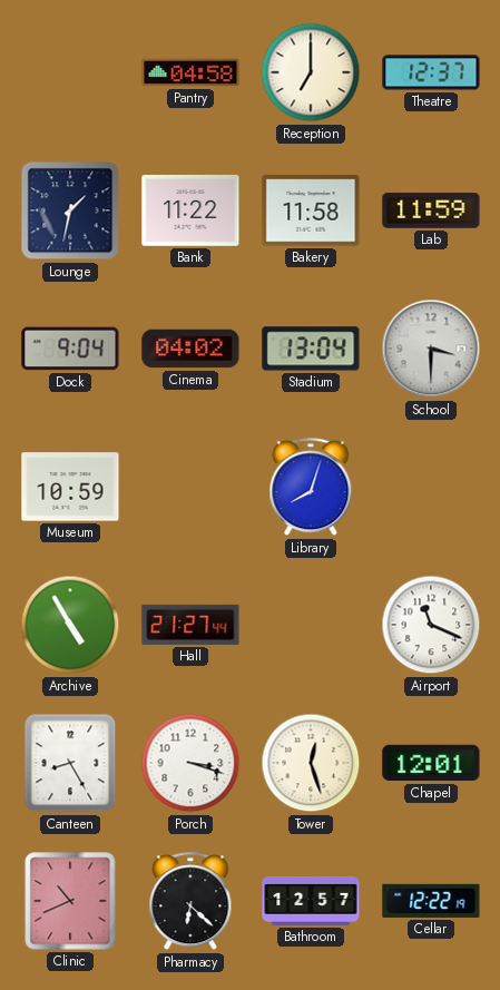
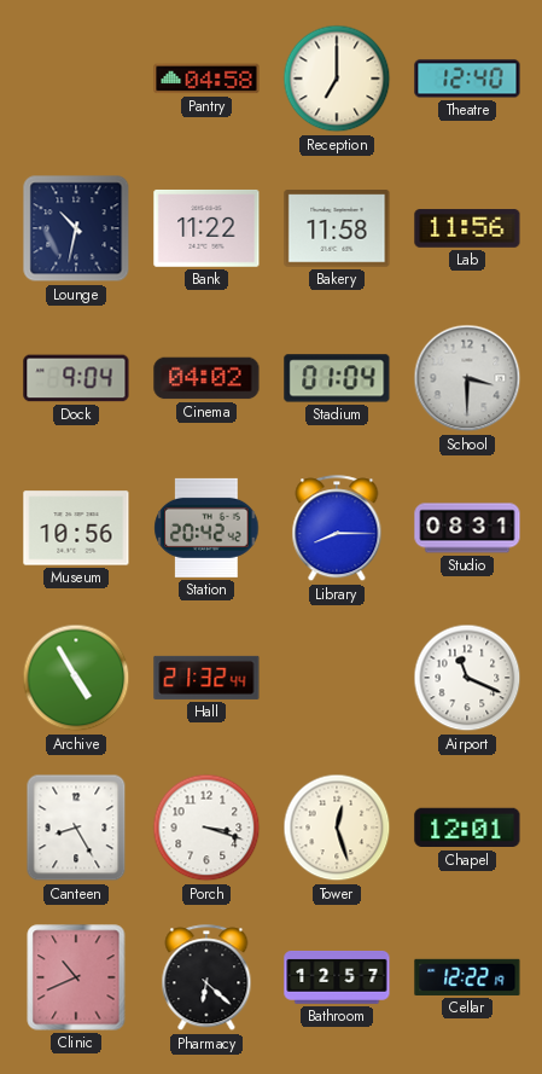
Theatre: 12:37 -> 12:40 (467, 79)
Lounge: 1:32 -> 10:32 (76, 228)
Lab: 11:59 -> 11:56 (467, 228)
Stadium: 13:04 -> 01:04 (337, 378)
Museum: 10:59 -> 10:56 (76, 528)
Station: none -> 20:42 (206, 528)
Library: 8:03 -> 8:15 (337, 529)
Studio: none -> 08:31 (467, 528)
Hall: 21:27 -> 21:32 (206, 678)
